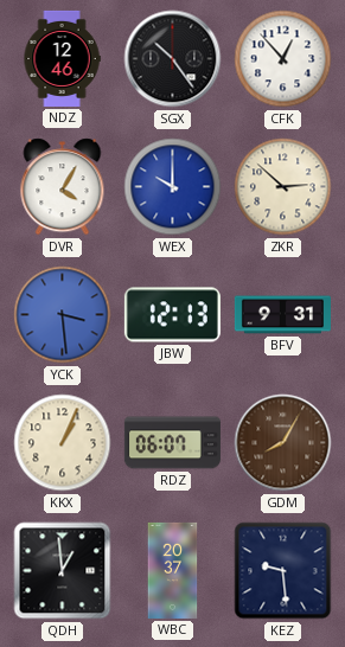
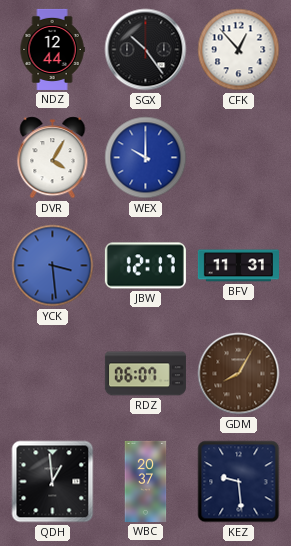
NDZ: 12:46 -> 12:44 (52, 49)
ZKR: 2:52 -> none (283, 187)
JBW: 12:13 -> 12:17 (145, 266)
BFV: 9:31 -> 11:31 (238, 266)
KKX: 1:04 -> none (63, 443)
